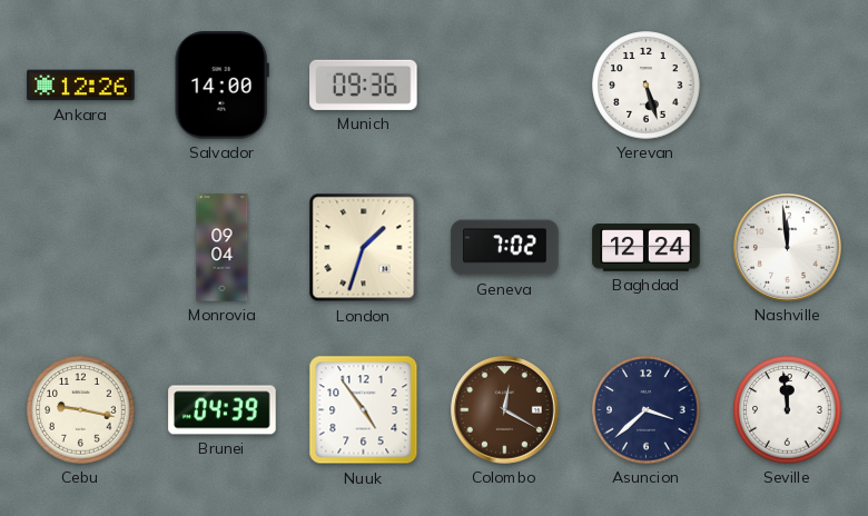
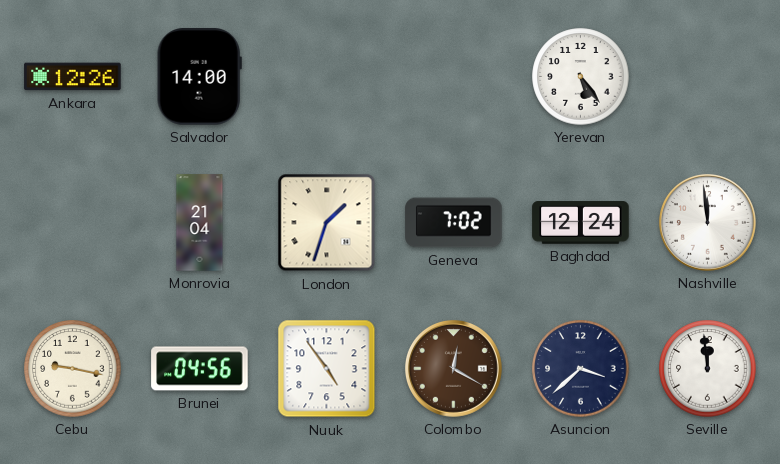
Munich: 09:36 -> none (364, 85)
Yerevan: 5:27 -> 5:24 (581, 77)
Monrovia: 09:04 -> 21:04 (200, 223)
Brunei: 04:39 -> 04:56 (200, 369)
